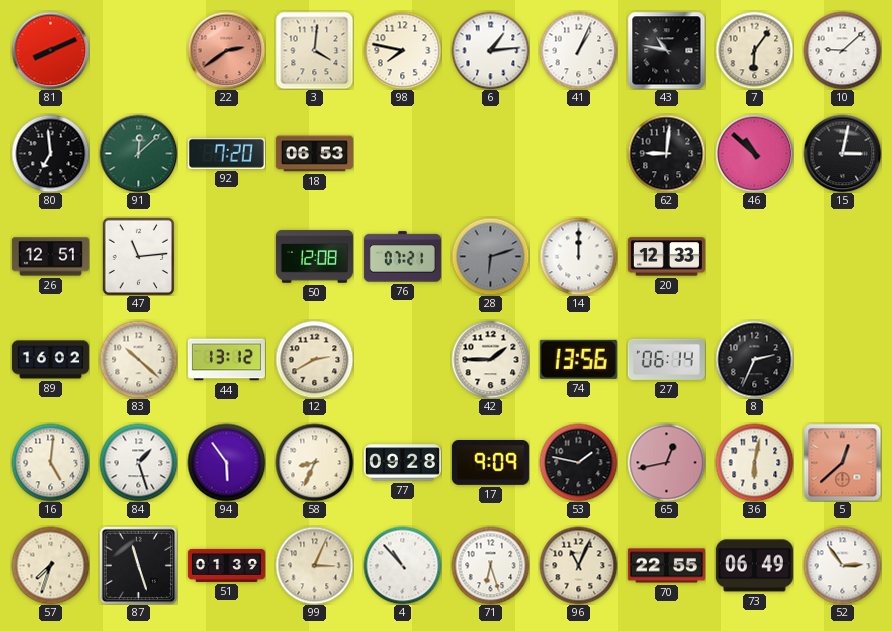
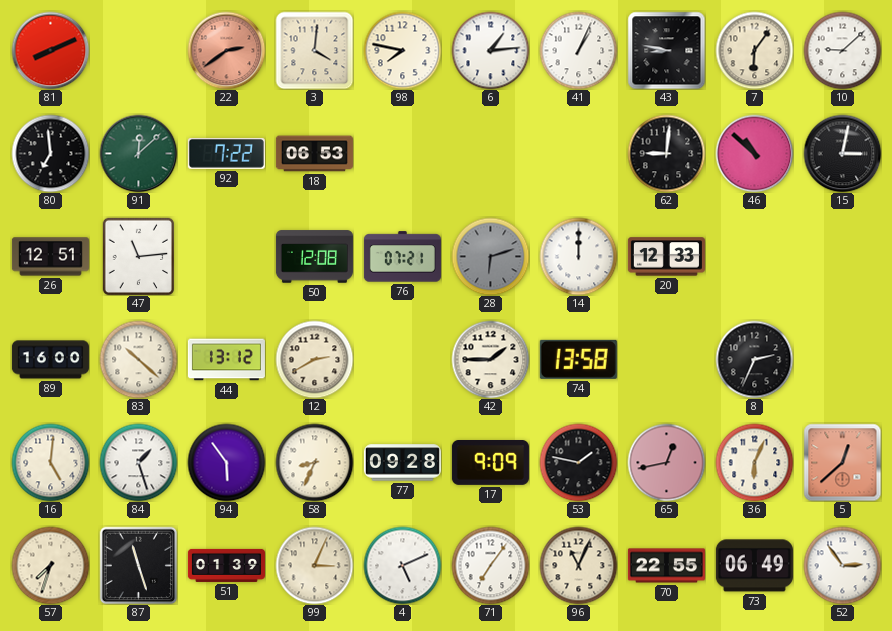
43: 10:47 -> 8:47 (666, 50)
92: 7:20 -> 7:22 (226, 153)
89: 16:02 -> 16:00 (50, 360)
74: 13:56 -> 13:58 (578, 359)
27: 06:14 -> none (666, 359)
36: 6:02 -> 6:04 (754, 462)
4: 10:53 -> 5:11 (402, 565)
71: 6:27 -> 7:06 (490, 565)
